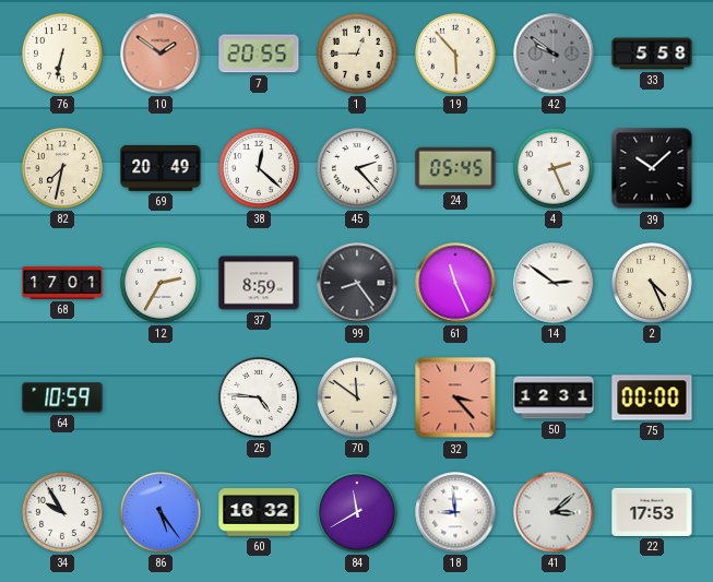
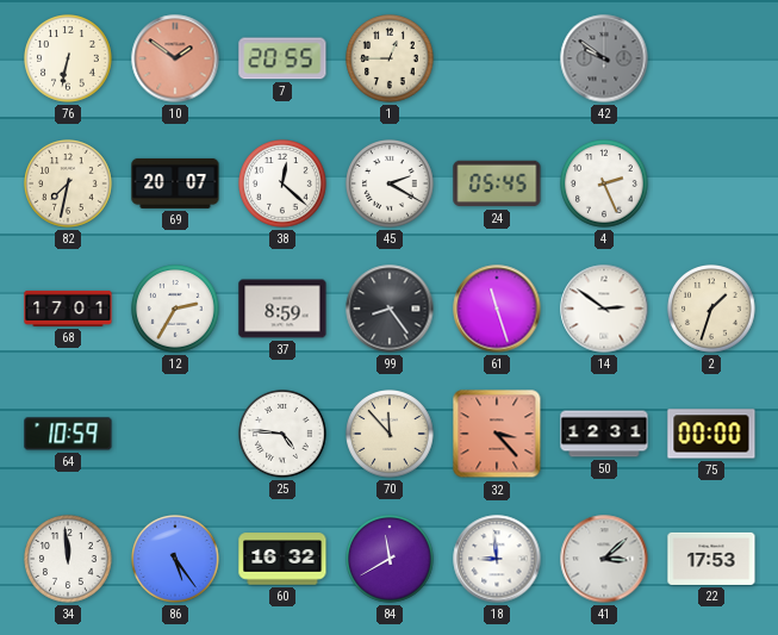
19: 5:53 -> none (455, 54)
33: 5:58 -> none (652, 54)
69: 20:49 -> 20:07 (175, 183)
45: 2:23 -> 2:20 (390, 183)
39: 10:08 -> none (652, 168)
61: 11:26 -> 11:27 (497, 309)
2: 4:26 -> 1:33 (711, 309)
70: 11:51 -> 11:53 (390, 434)
34: 9:55 -> 11:59 (68, 559)
